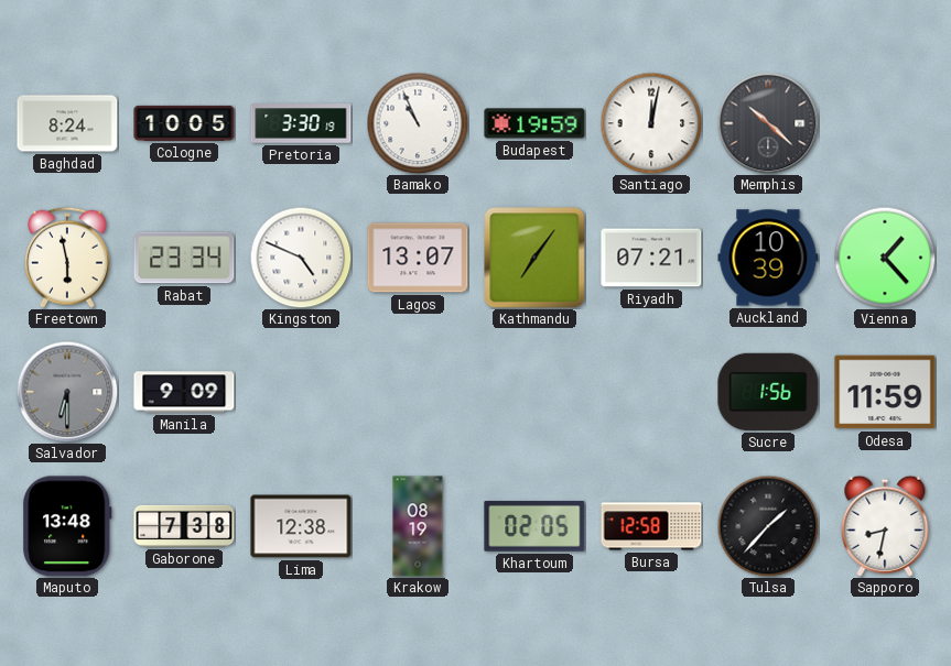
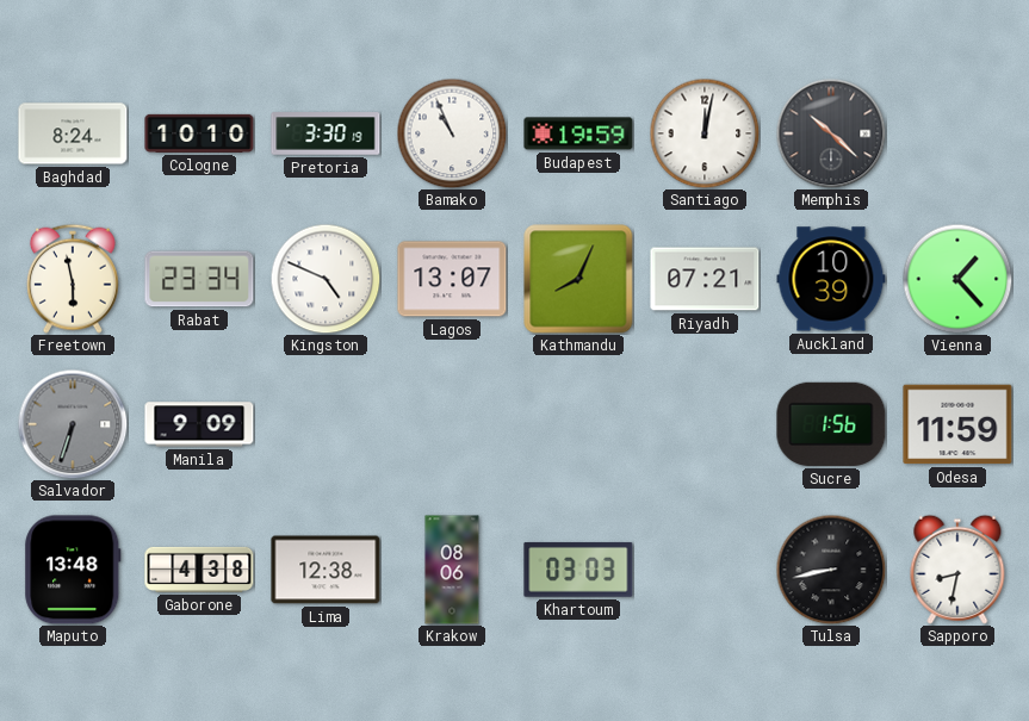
Cologne: 10:05 -> 10:10 (199, 133)
Kathmandu: 7:06 -> 8:04 (578, 279)
Salvador: 6:30 -> 6:33 (73, 424)
Gaborone: 7:38 -> 4:38 (199, 570)
Krakow: 08:19 -> 08:06 (452, 570)
Khartoum: 02:05 -> 03:03 (578, 570)
Bursa: 12:58 -> none (651, 526)
Tulsa: 1:37 -> 8:43 (831, 570)
